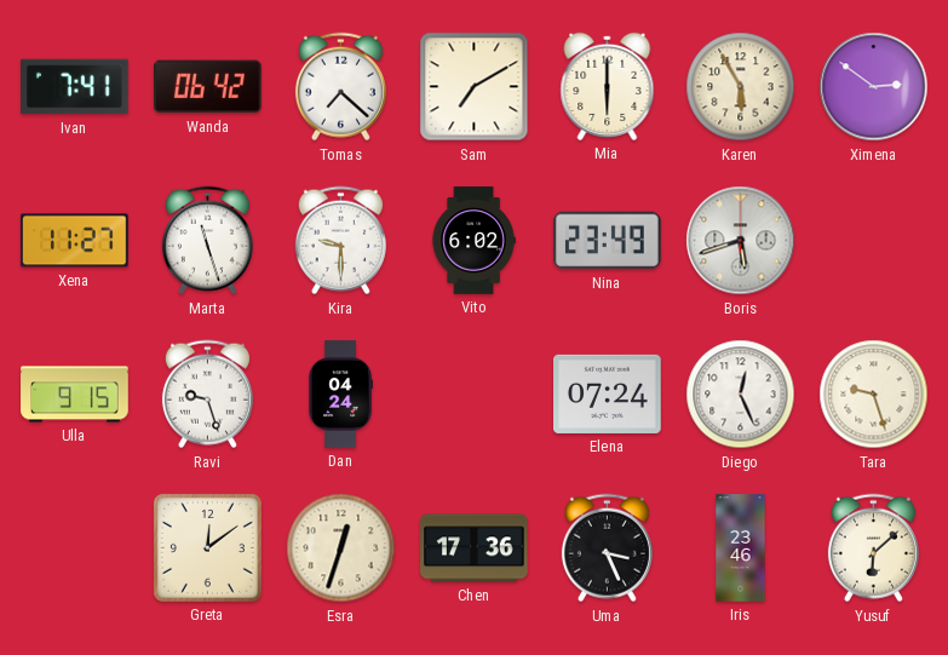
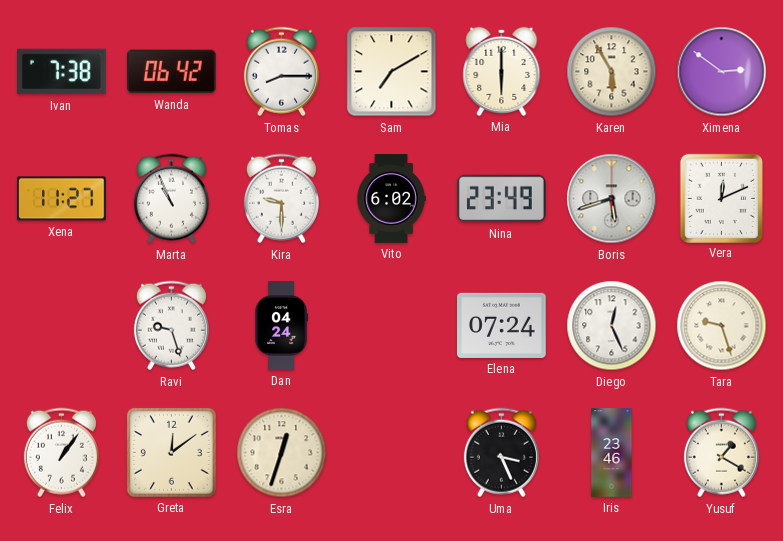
Ivan: 7:41 -> 7:38 (62, 72)
Tomas: 7:22 -> 8:15 (281, 72)
Marta: 11:27 -> 10:56 (171, 199)
Vera: none -> 12:11 (721, 198)
Ulla: 9:15 -> none (75, 395)
Felix: none -> 1:06 (61, 453)
Chen: 17:36 -> none (475, 548)
Yusuf: 6:08 -> 1:20 (721, 453)
